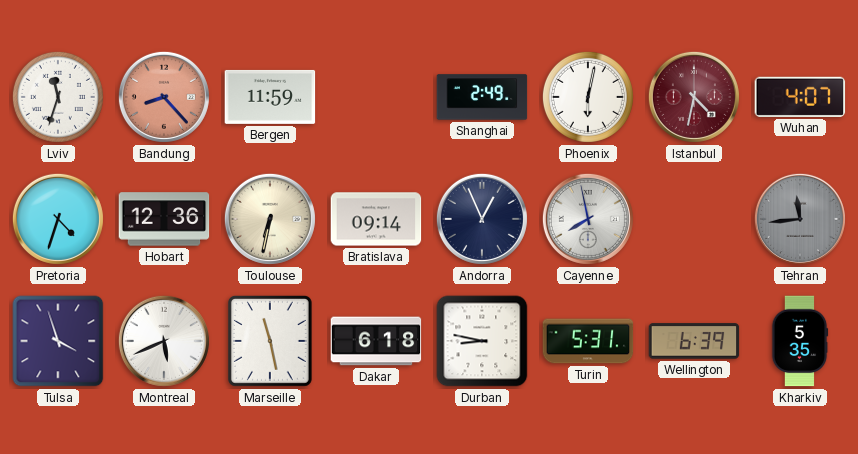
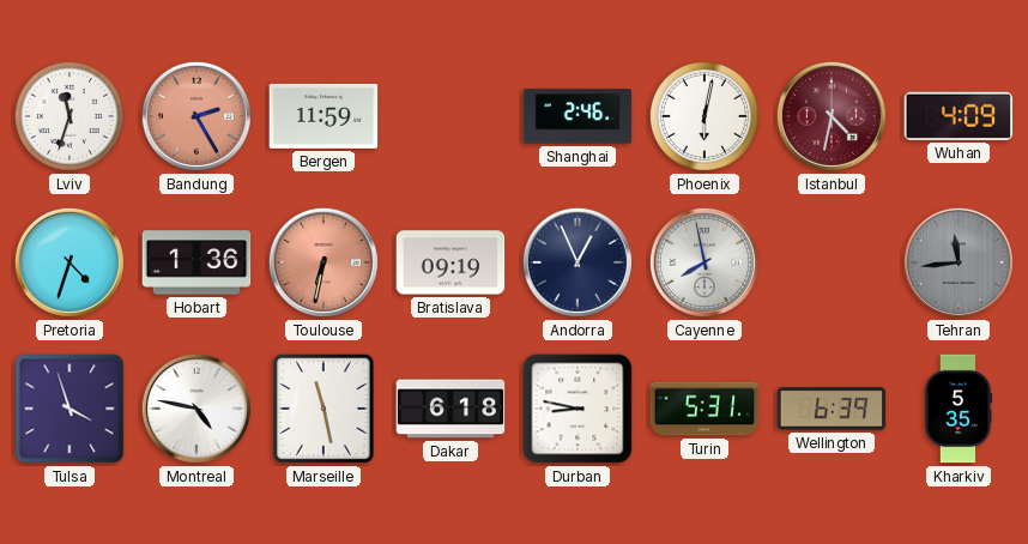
Bandung: 8:23 -> 2:25 (196, 116)
Shanghai: 2:49 -> 2:46 (578, 116)
Wuhan: 4:07 -> 4:09 (959, 116)
Hobart: 12:36 -> 1:36 (196, 262)
Toulouse dial: cream -> salmon (323, 262)
Bratislava: 09:14 -> 09:19 (450, 262)
Montreal: 5:41 -> 4:47 (196, 409)
